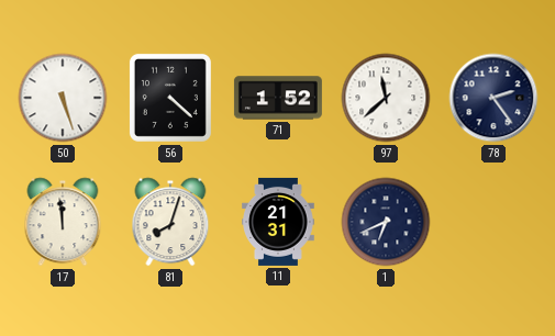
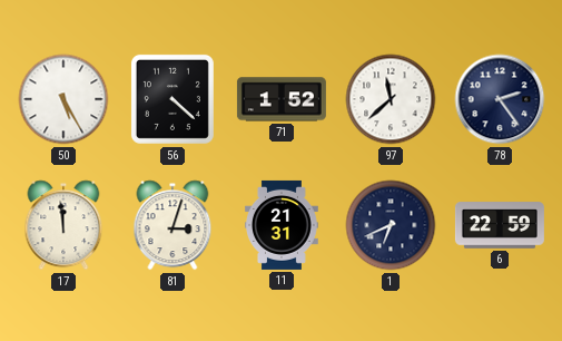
50: 5:27 -> 5:25 (63, 99)
81: 8:03 -> 3:03 (172, 225)
6: none -> 22:59 (500, 225)
